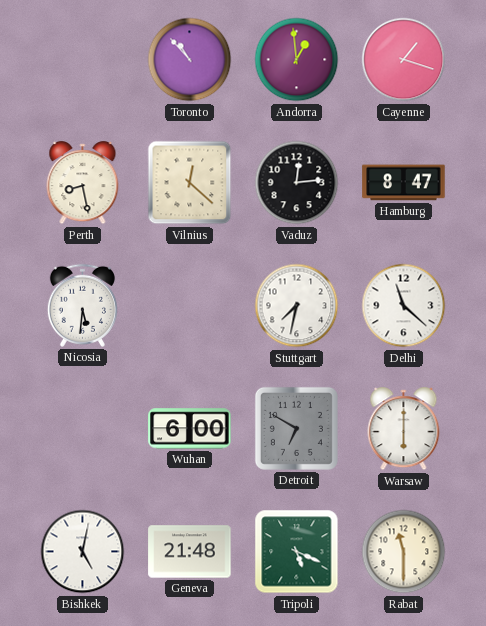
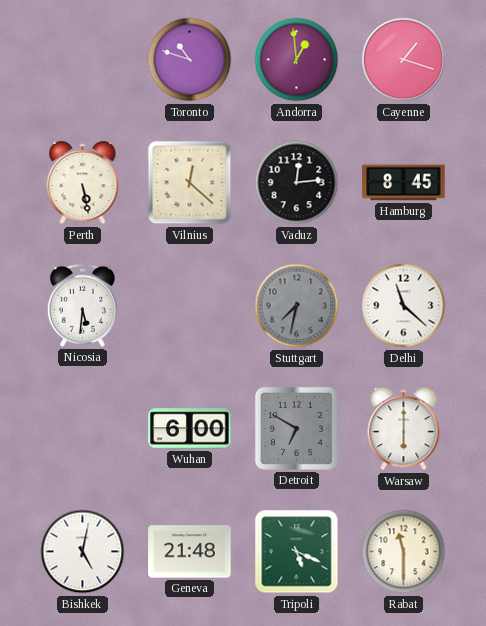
Toronto: 10:53 -> 10:48 (190, 60)
Perth: 8:28 -> 5:28 (83, 183)
Hamburg: 8:47 -> 8:45 (404, 183)
Stuttgart dial: white -> grey (297, 306)
